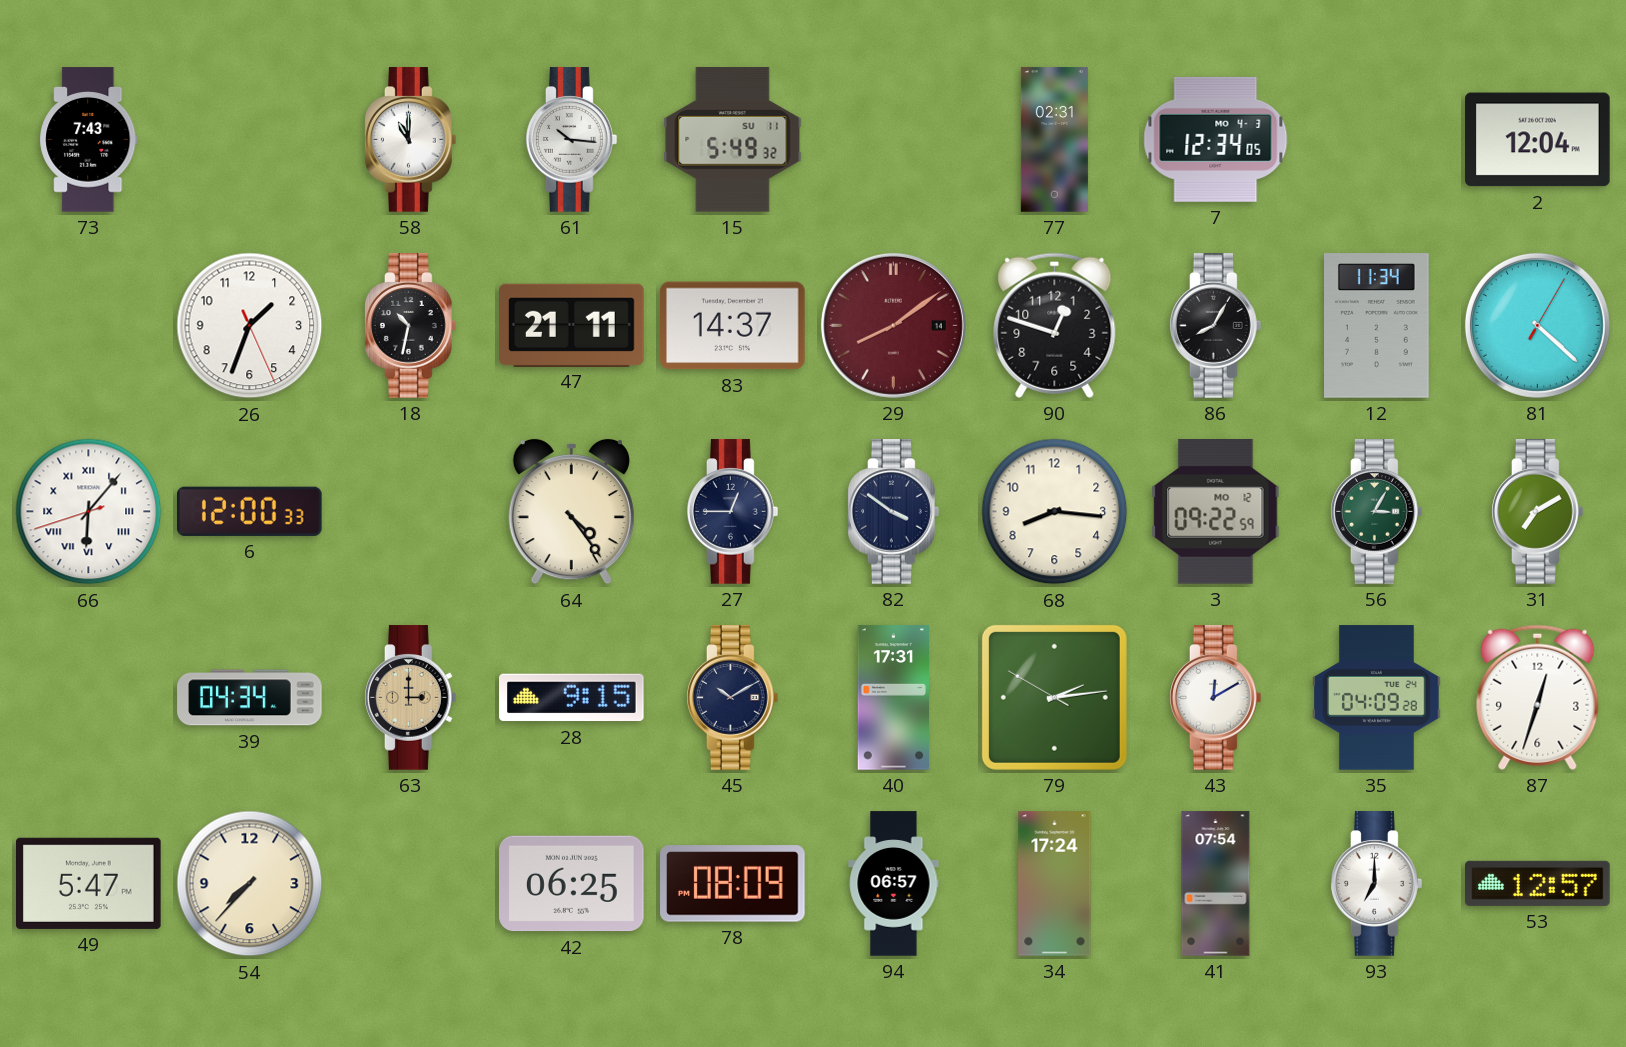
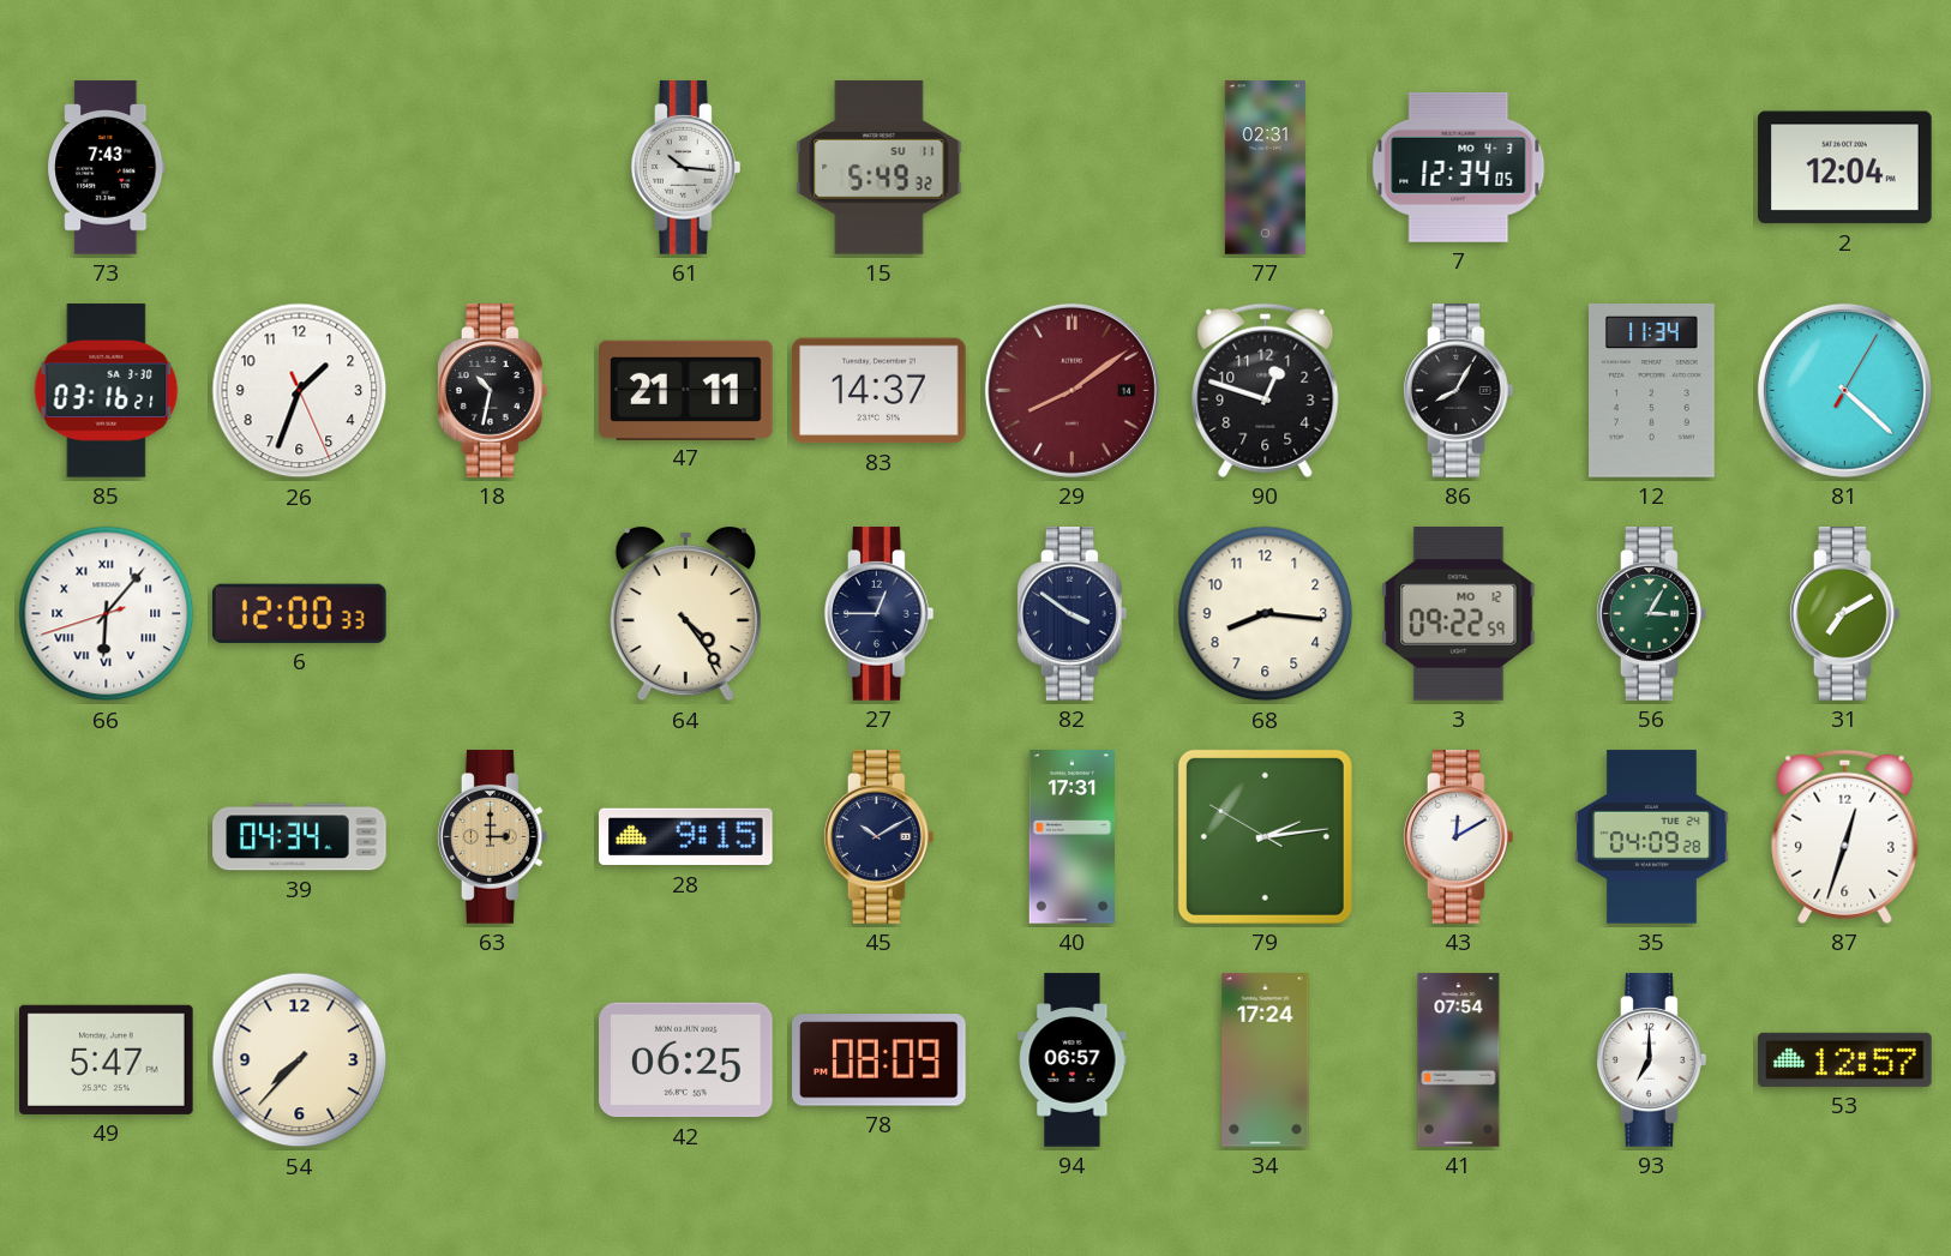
58: 11:00 -> none (411, 140)
85: none -> 03:16 (107, 391)
